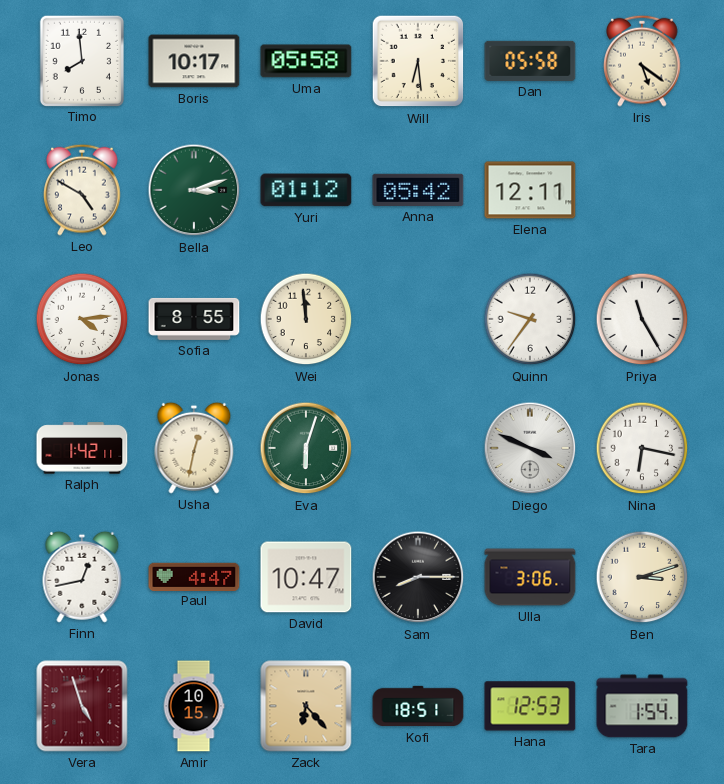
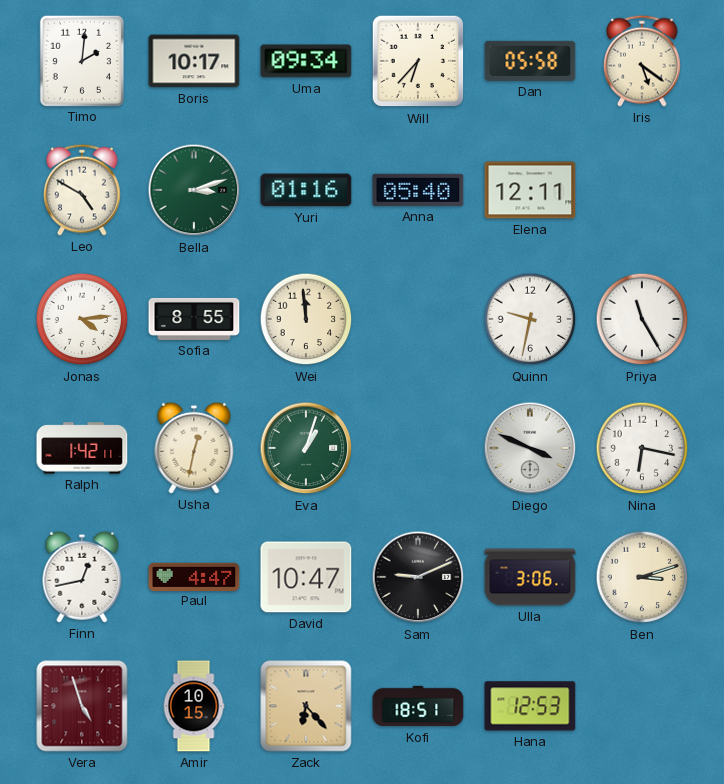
Timo: 7:59 -> 2:01 (82, 60)
Uma: 05:58 -> 09:34 (306, 61)
Will: 6:29 -> 6:37 (418, 61)
Yuri: 01:12 -> 01:16 (306, 190)
Anna: 05:42 -> 05:40 (418, 190)
Quinn: 9:36 -> 9:32 (530, 319)
Eva: 6:03 -> 1:03 (306, 448)
Sam: 8:15 -> 9:11 (418, 577)
Tara: 1:54 -> none (642, 706)
